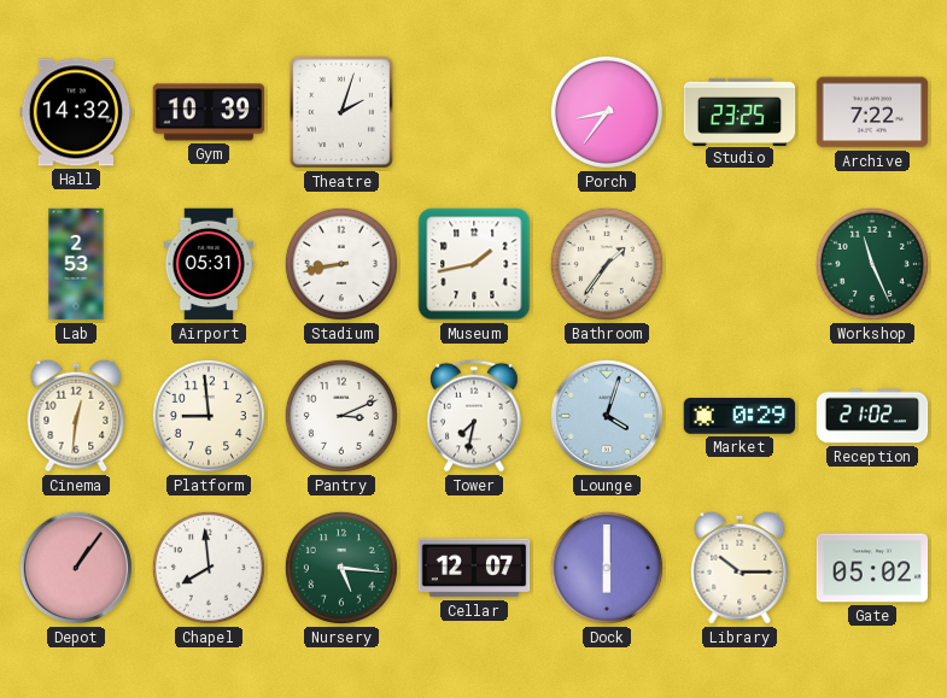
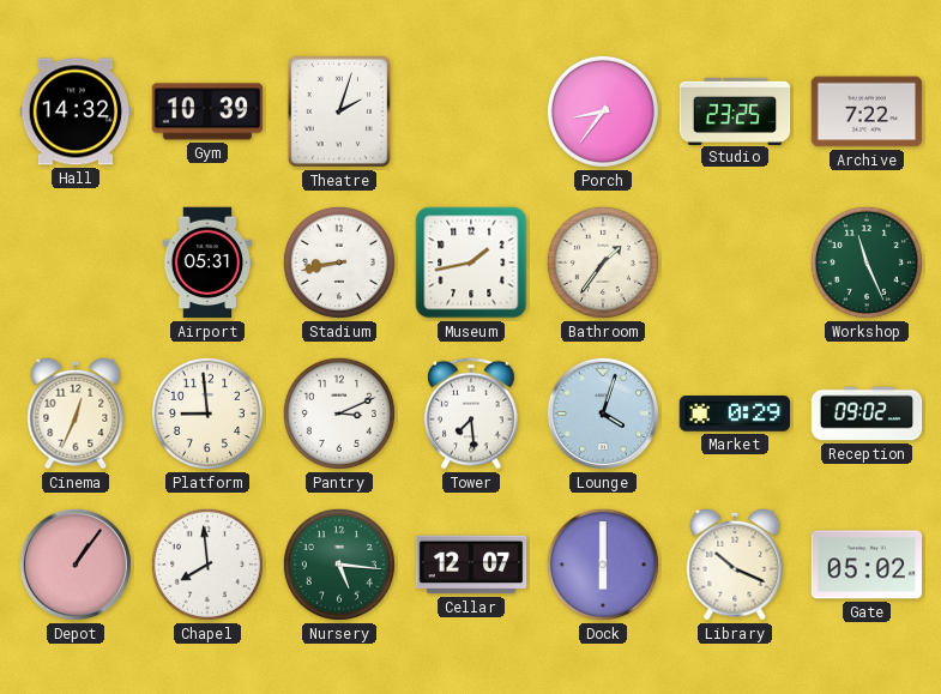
Lab: 2:53 -> none (76, 264)
Cinema: 12:31 -> 12:34 (76, 414)
Tower: 7:32 -> 7:29 (471, 414)
Reception: 21:02 -> 09:02 (867, 414)
Library: 10:15 -> 10:19 (735, 565)
